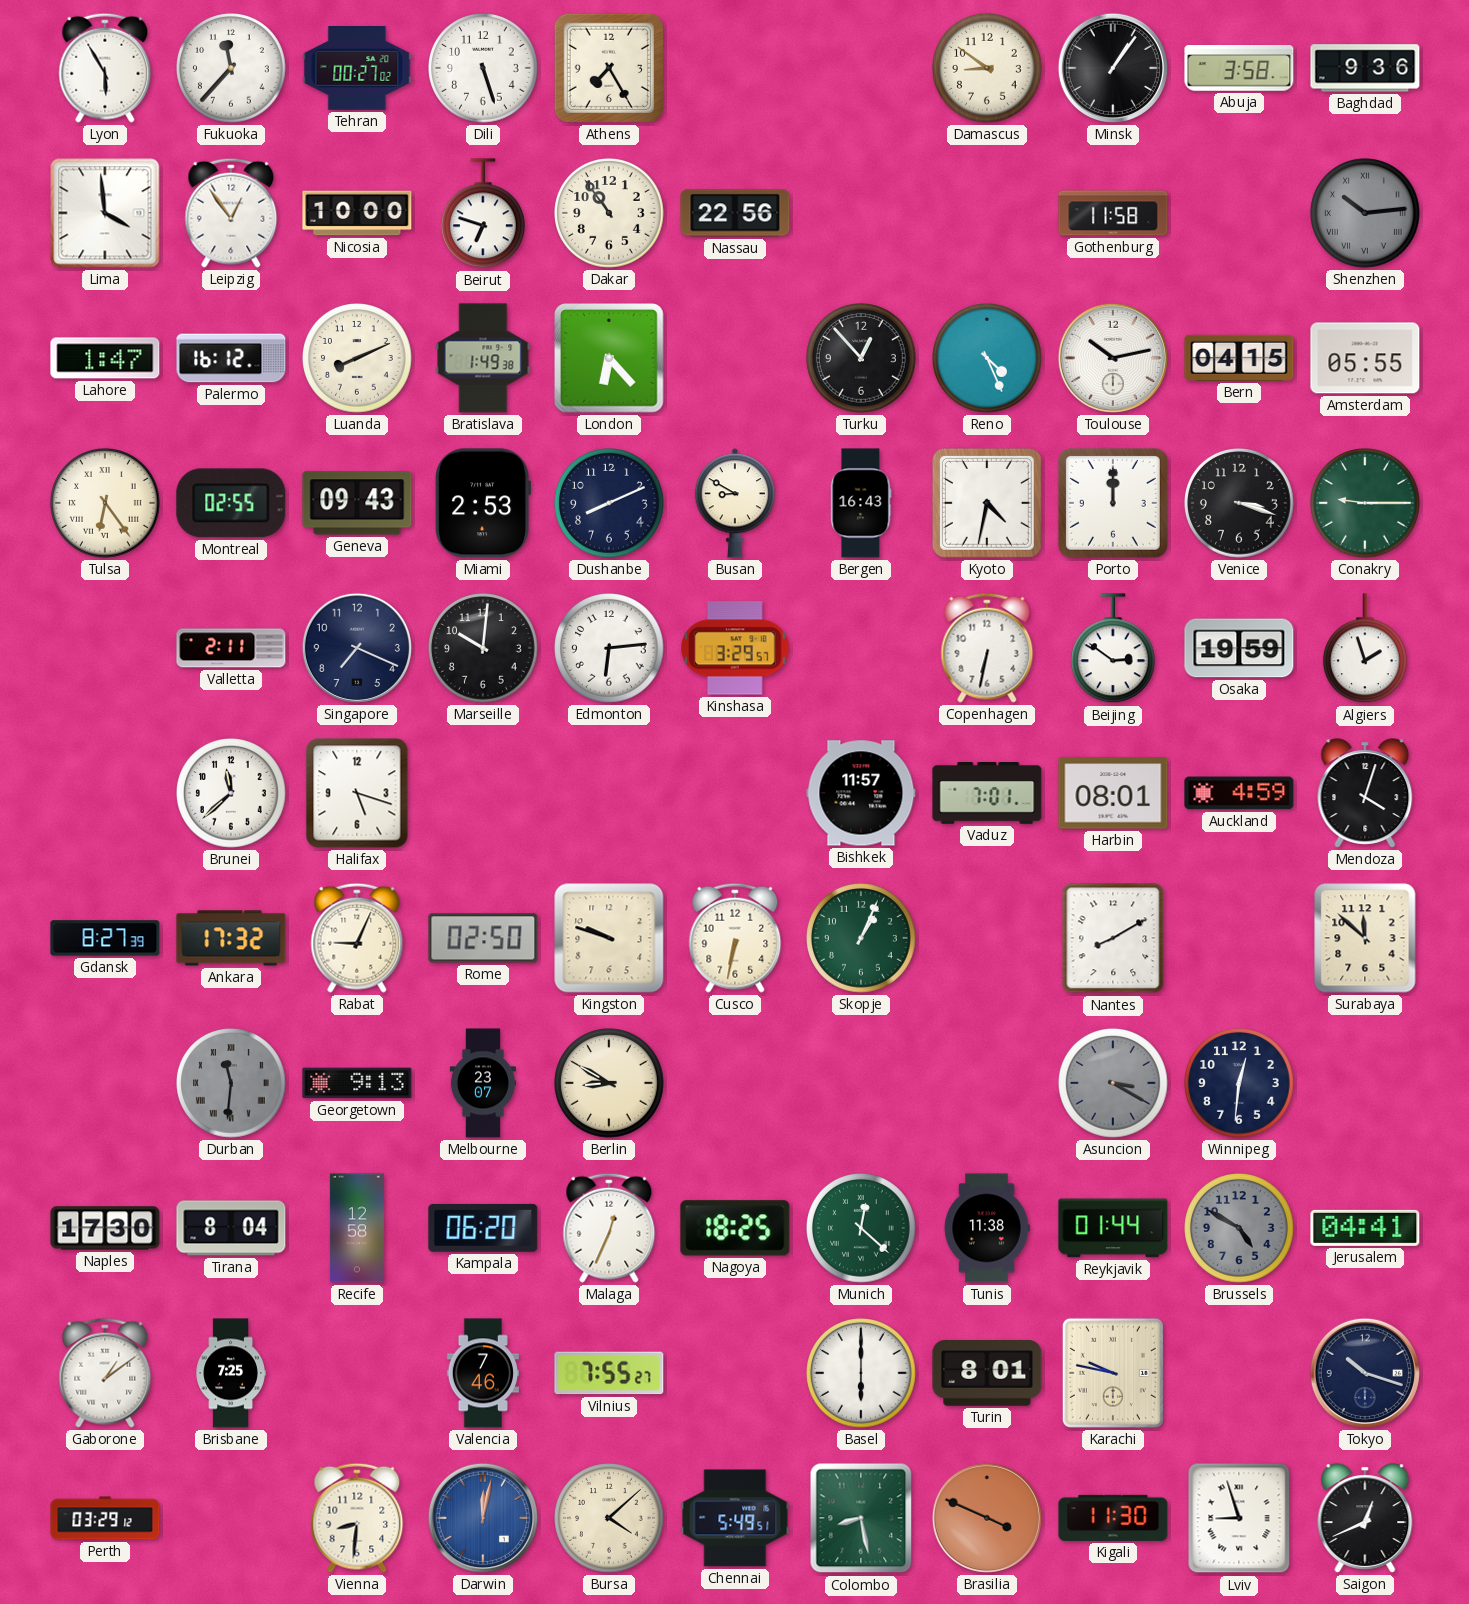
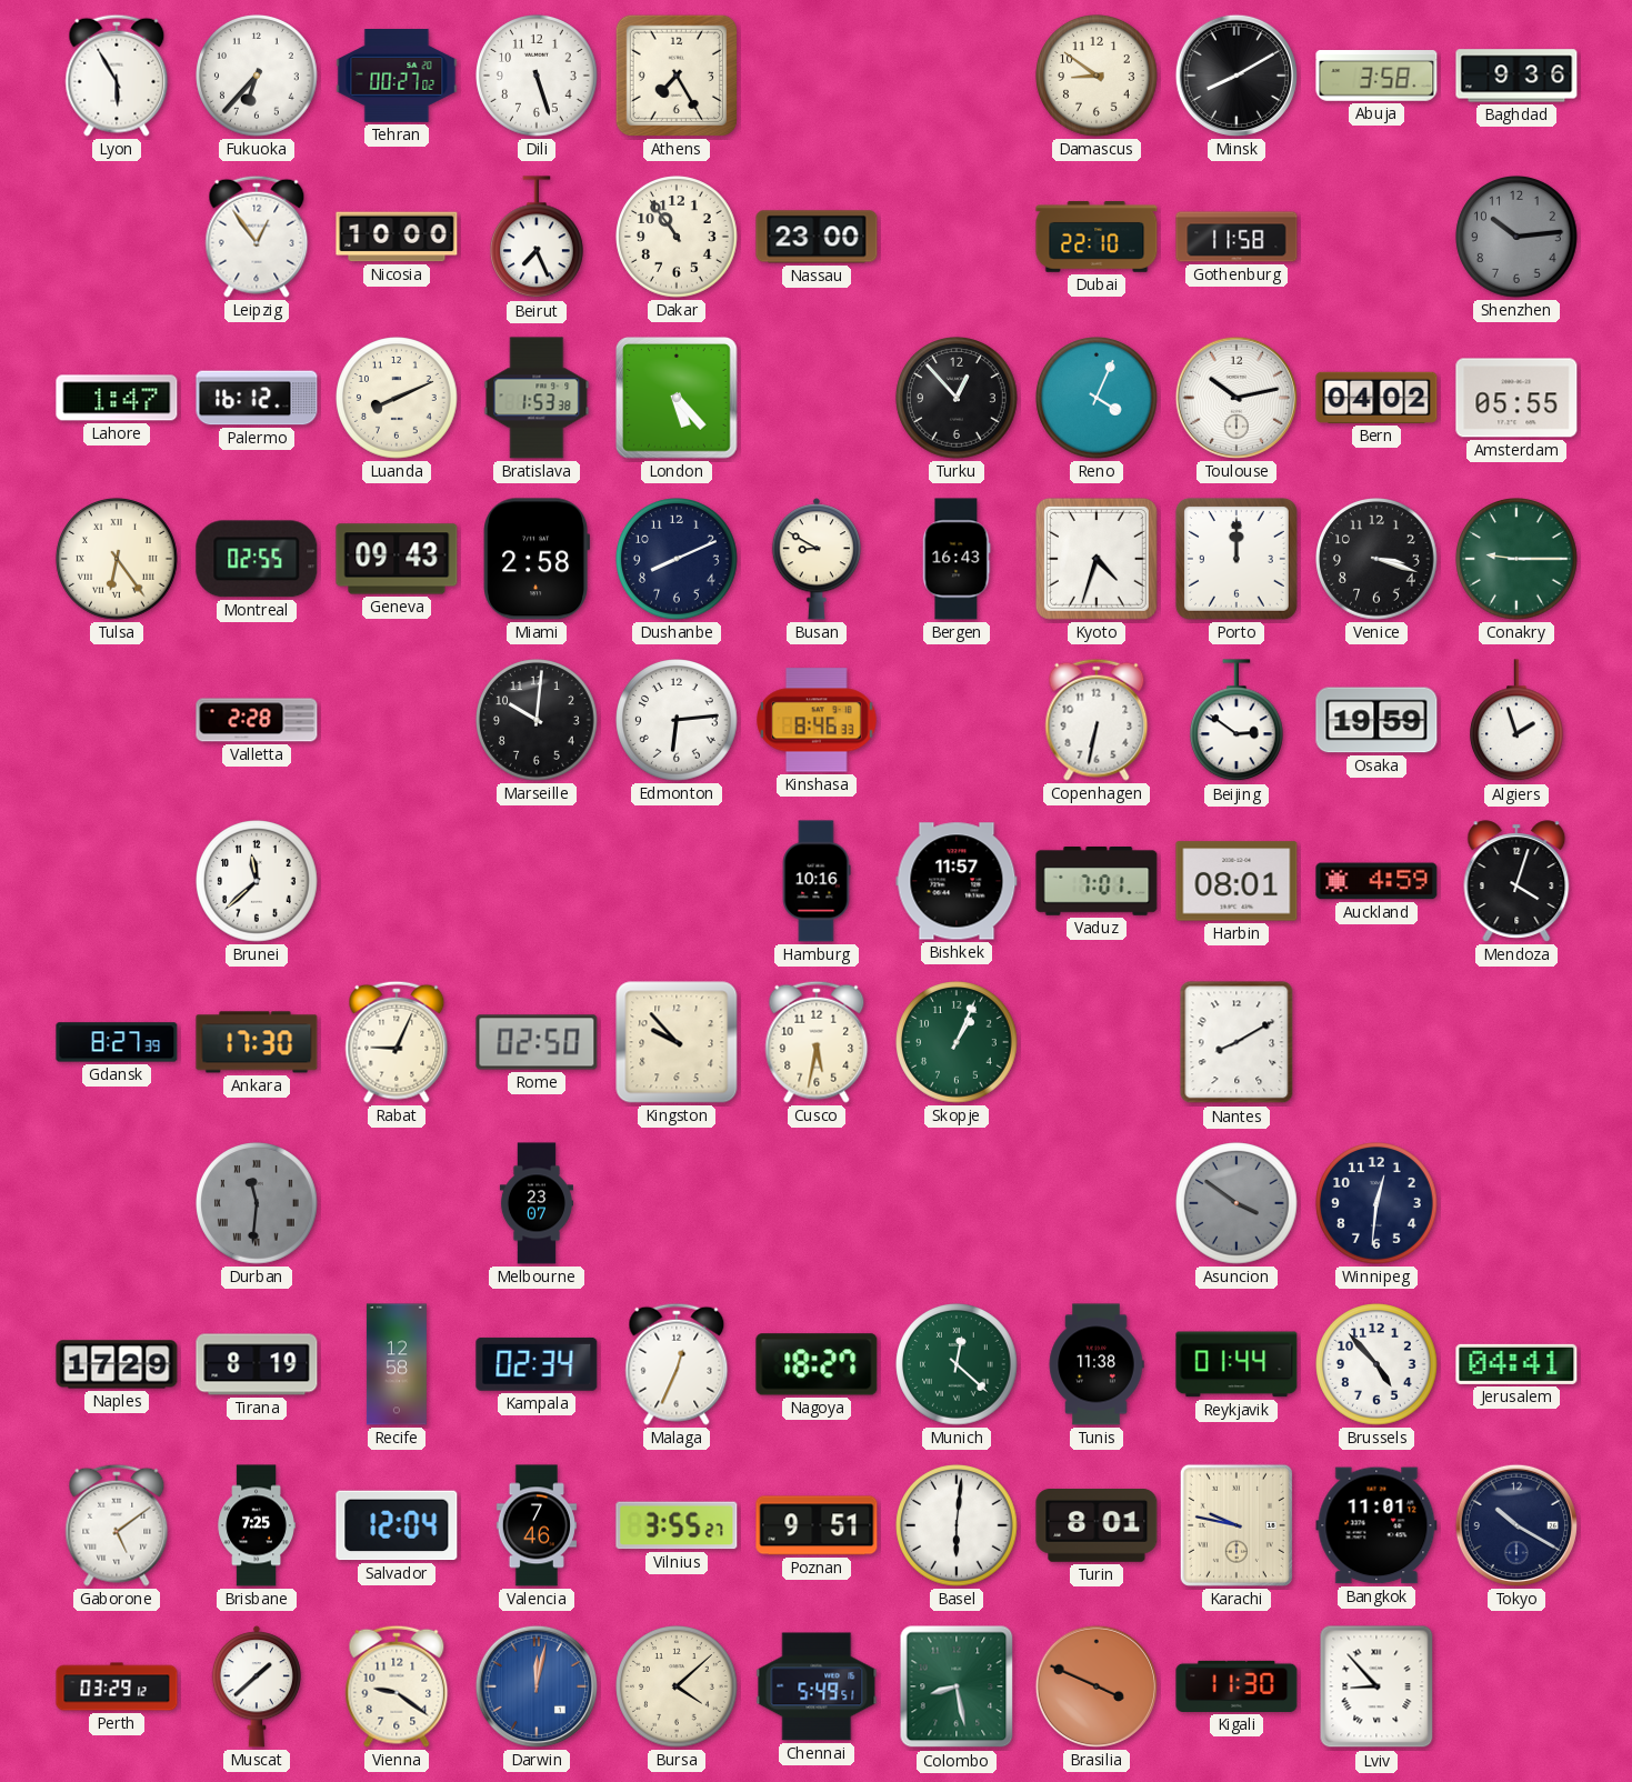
Fukuoka: 11:37 -> 6:37 (257, 76)
Minsk: 1:06 -> 8:10 (1236, 76)
Lima: 3:59 -> none (105, 213)
Beirut: 6:48 -> 7:26 (538, 238)
Nassau: 22:56 -> 23:00 (817, 237)
Dubai: none -> 22:10 (1097, 237)
Shenzhen numerals: Roman -> Arabic (1516, 237)
Bratislava: 1:49 -> 1:53 (537, 398)
London: 6:23 -> 5:23 (677, 398)
Reno: 4:26 -> 4:04 (1097, 398)
Bern: 04:15 -> 04:02 (1376, 398)
Miami: 2:53 -> 2:58 (535, 559)
Kyoto: 4:32 -> 4:33 (1097, 559)
Valletta: 2:11 -> 2:28 (257, 720)
Singapore: 7:19 -> none (357, 648)
Kinshasa: 3:29 -> 8:46 (818, 720)
Halifax: 5:18 -> none (357, 793)
Hamburg: none -> 10:16 (817, 881)
Ankara: 17:32 -> 17:30 (257, 1042)
Kingston: 9:48 -> 9:53 (677, 1042)
Cusco: 6:32 -> 5:32 (817, 1042)
Surabaya: 11:52 -> none (1365, 938)
Georgetown: 9:13 -> none (357, 1083)
Berlin: 8:50 -> none (609, 1083)
Asuncion: 3:20 -> 3:51 (1236, 1203)
Naples: 17:30 -> 17:29 (117, 1364)
Tirana: 8:04 -> 8:19 (257, 1364)
Kampala: 06:20 -> 02:34 (537, 1364)
Nagoya: 18:25 -> 18:27 (817, 1364)
Brussels: 4:50 -> 4:53 (1376, 1364)
Brussels dial: grey -> white (1376, 1364)
Gaborone: 1:09 -> 5:09 (117, 1525)
Salvador: none -> 12:04 (397, 1525)
Vilnius: 7:55 -> 3:55 (677, 1525)
Poznan: none -> 9:51 (817, 1525)
Basel: 6:00 -> 6:01 (957, 1525)
Bangkok: none -> 11:01 (1376, 1525)
Tokyo: 10:18 -> 10:20 (1516, 1525)
Muscat: none -> 1:38 (257, 1686)
Vienna: 8:31 -> 9:21 (397, 1686)
Lviv: 8:57 -> 8:53 (1376, 1686)
Saigon: 12:41 -> none (1365, 1518)
